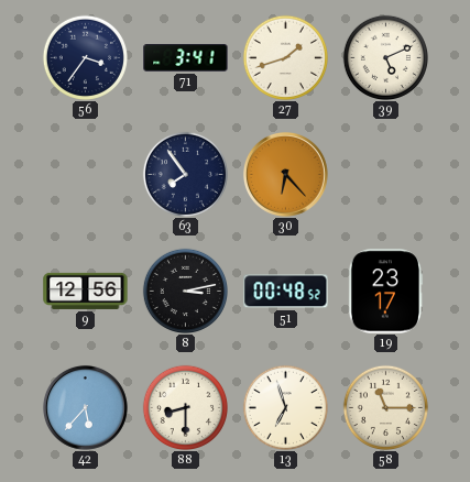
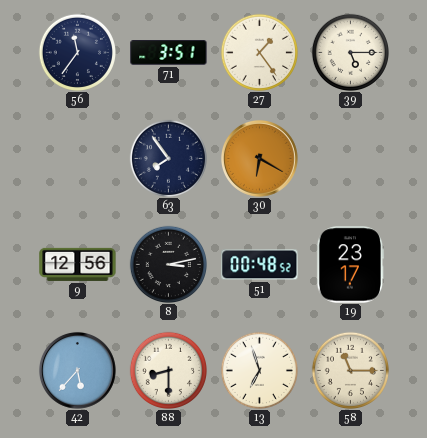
56: 3:36 -> 11:36 (77, 52)
71: 3:41 -> 3:51 (169, 53)
27: 1:42 -> 1:24 (259, 52)
39: 5:11 -> 5:15 (350, 52)
30: 6:23 -> 6:20 (260, 159)
